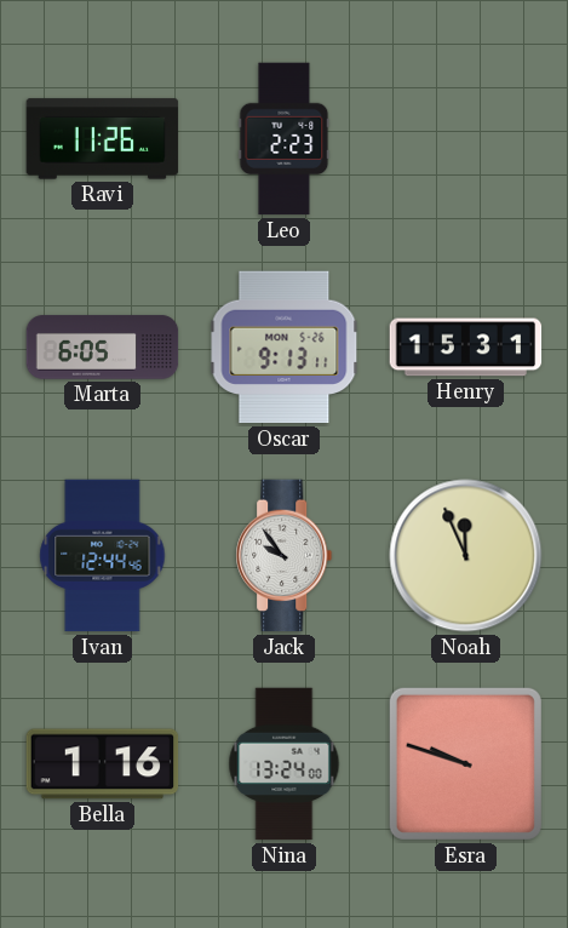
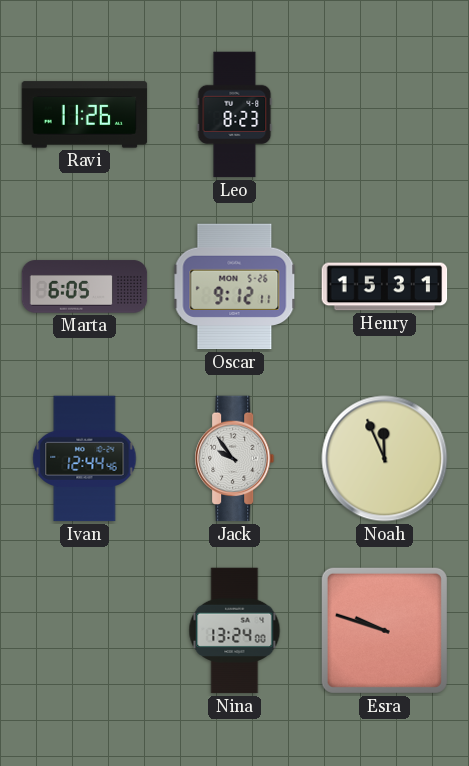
Leo: 2:23 -> 8:23 (235, 115)
Oscar: 9:13 -> 9:12 (235, 287)
Bella: 1:16 -> none (103, 764)
